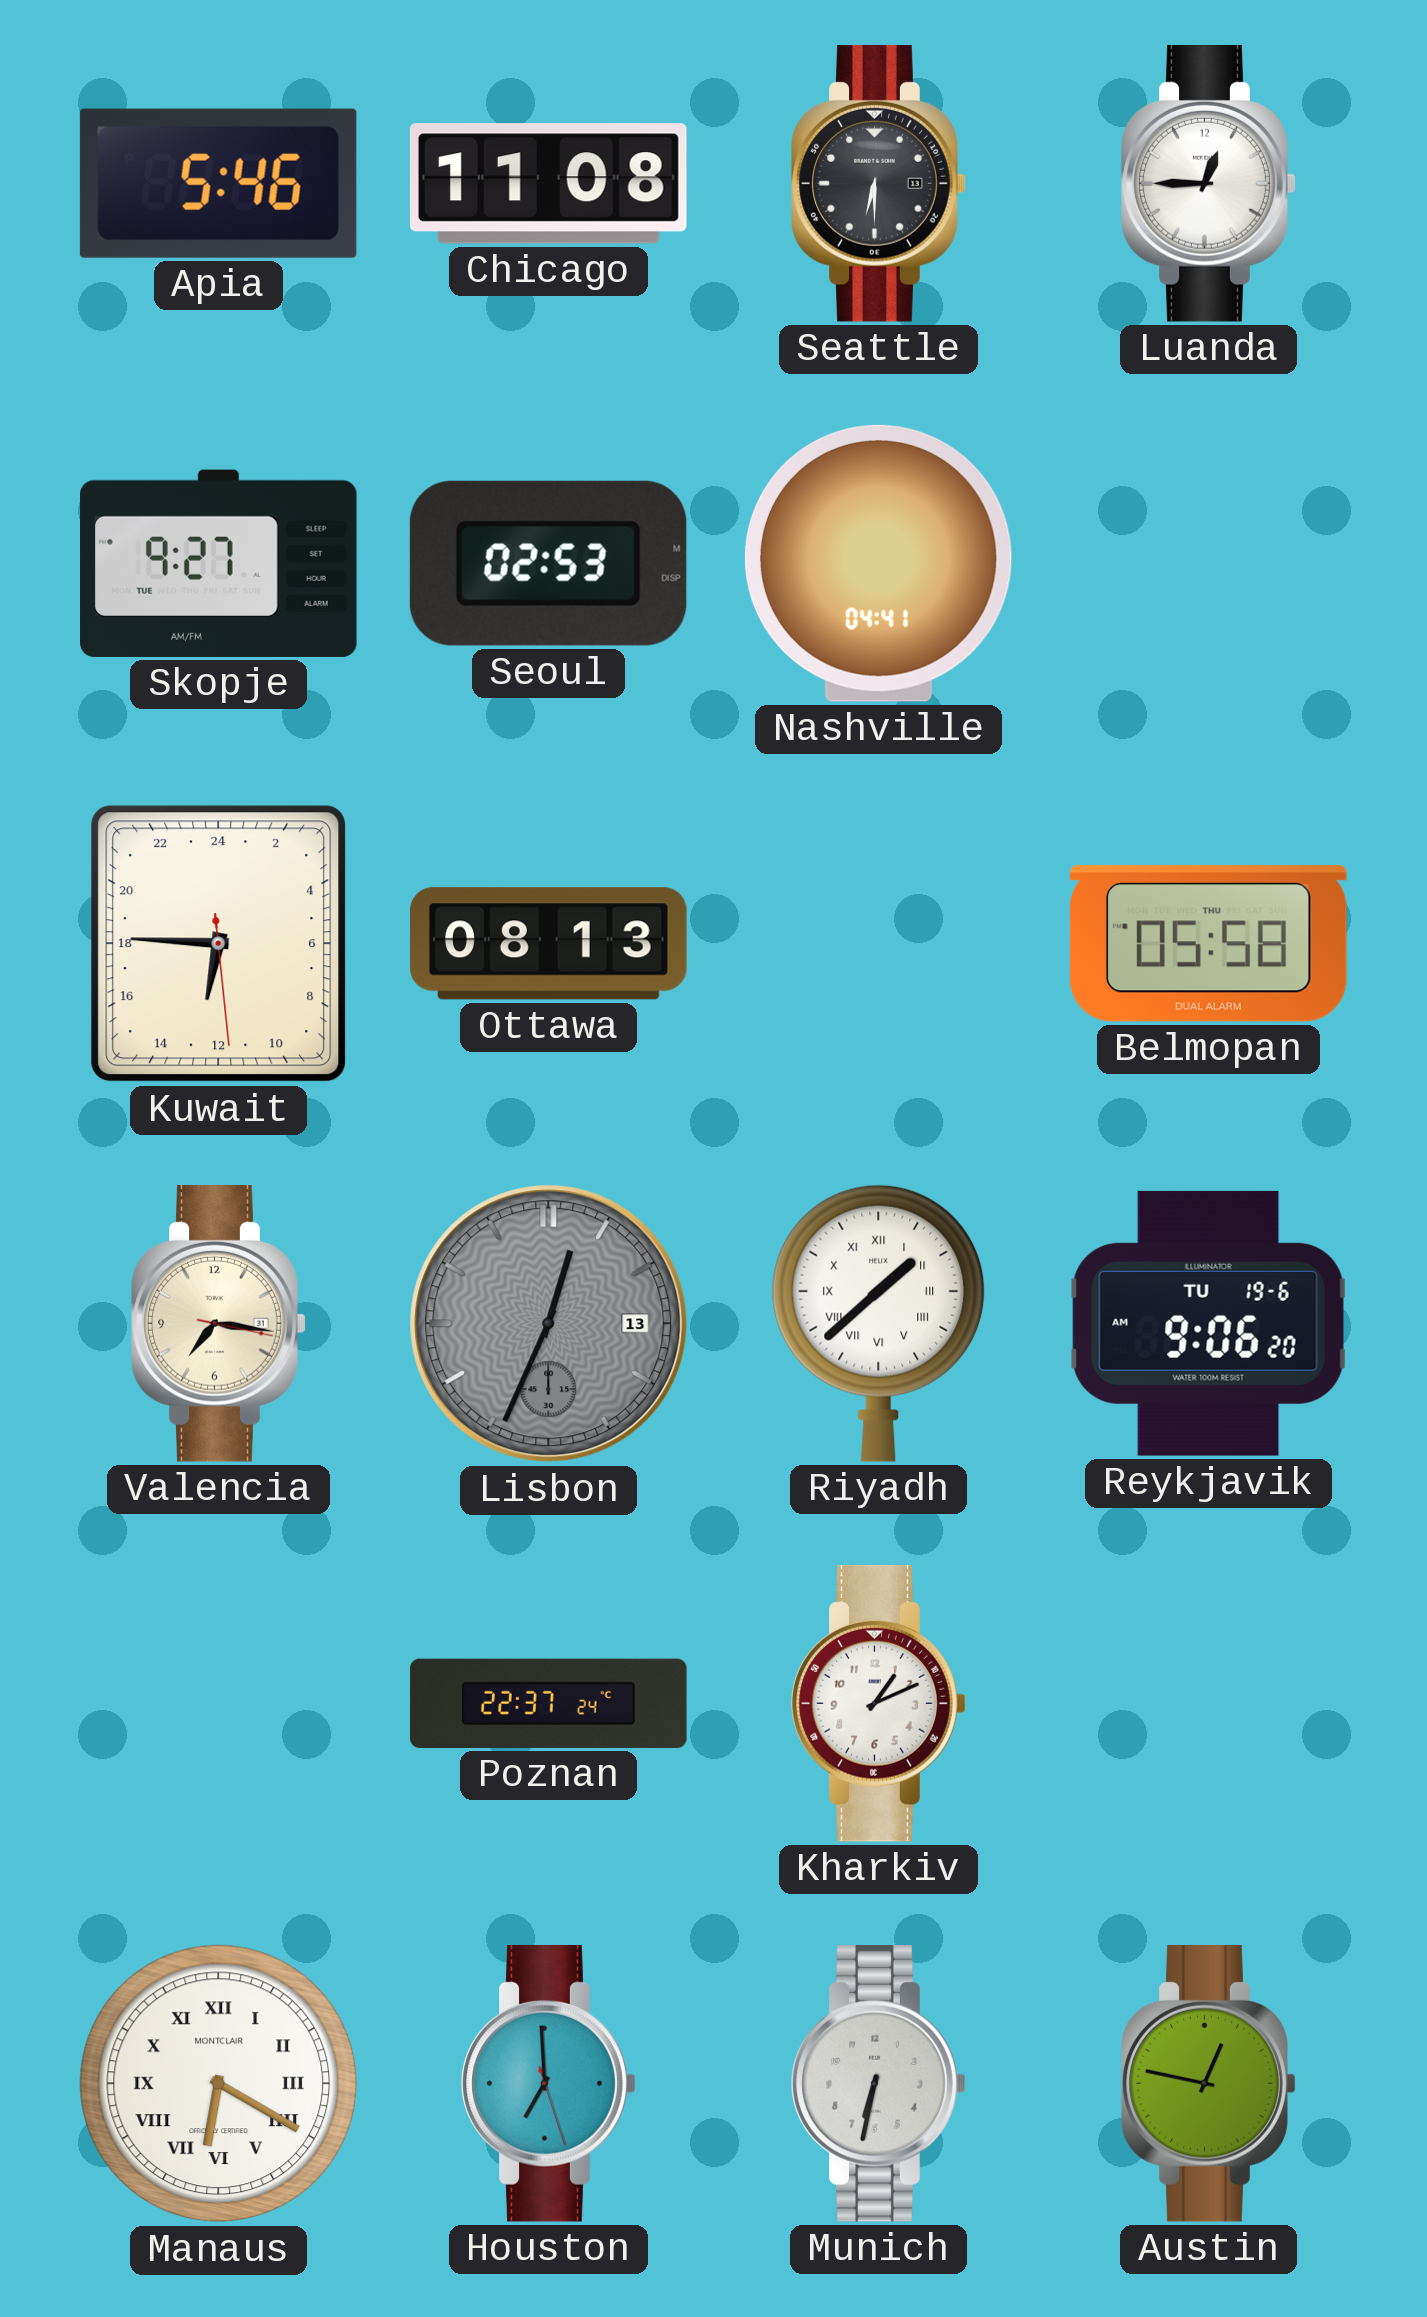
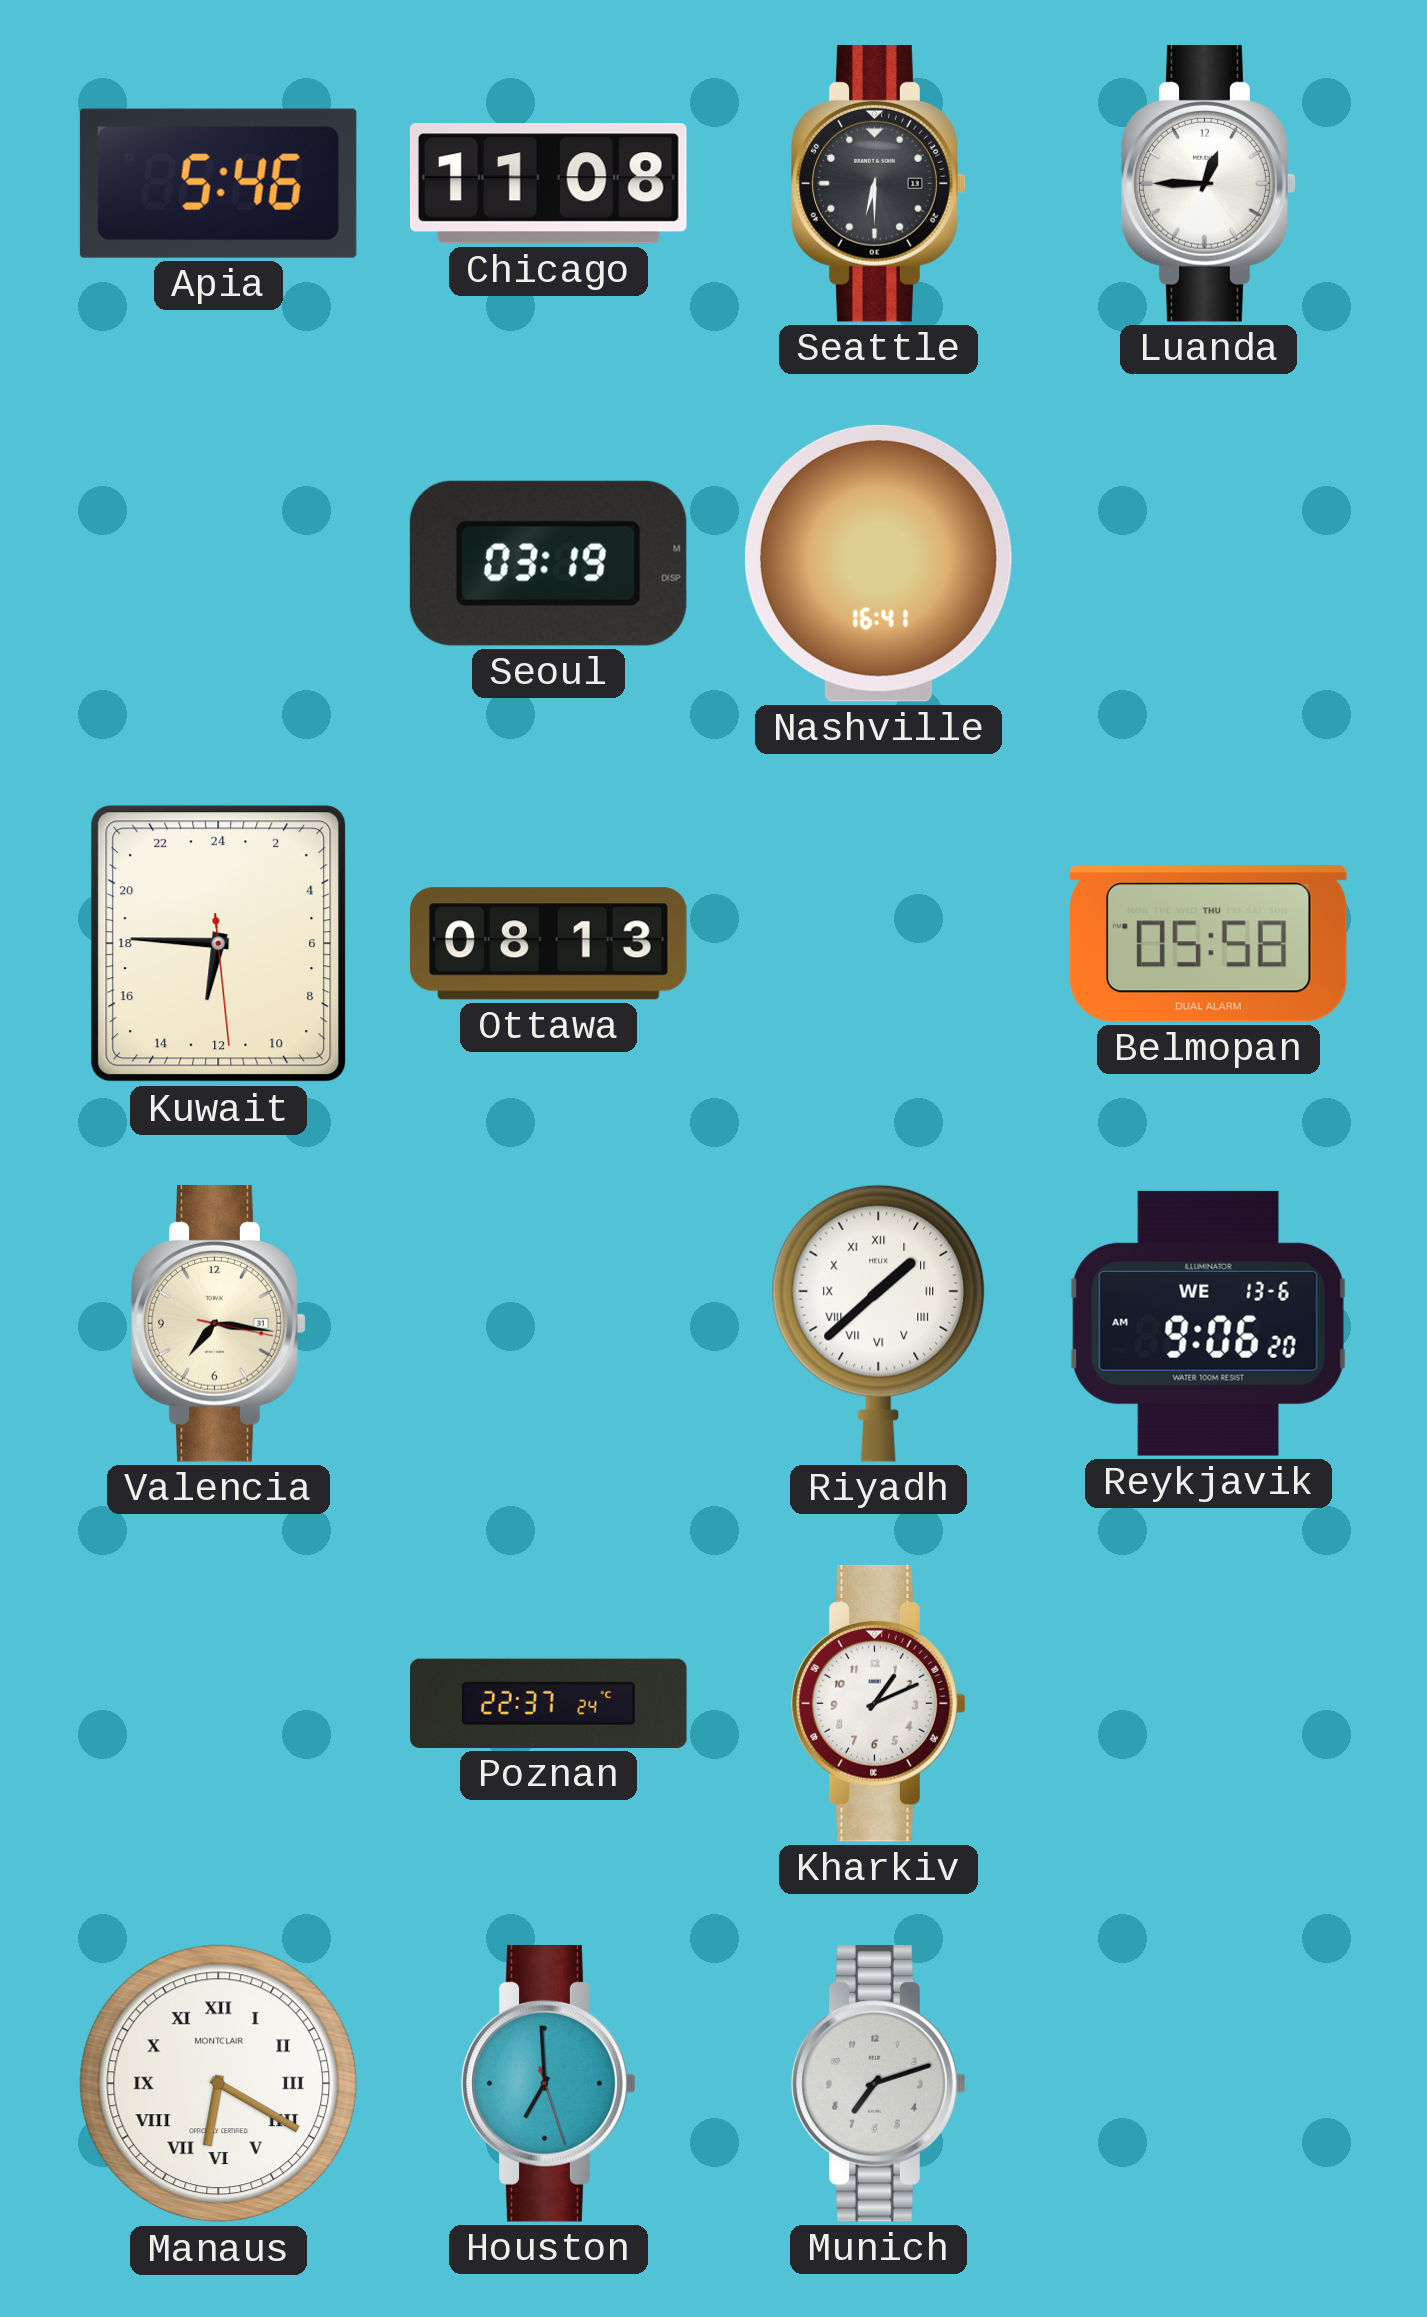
Skopje: 9:27 -> none (219, 563)
Seoul: 02:53 -> 03:19 (548, 563)
Nashville: 04:41 -> 16:41 (878, 563)
Lisbon: 12:34 -> none (549, 1324)
Reykjavik date: TU 19-6 -> WE 13-6 (1208, 1323)
Munich: 6:32 -> 7:12 (879, 2083)
Austin: 12:47 -> none (1209, 2083)
